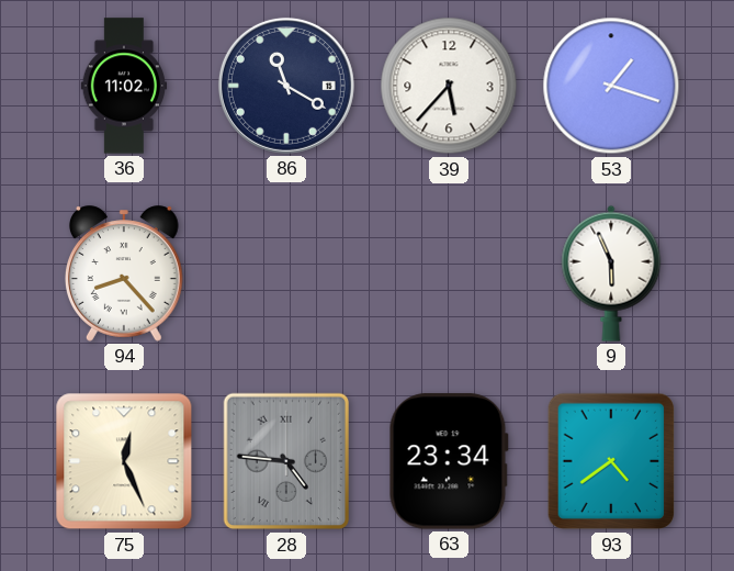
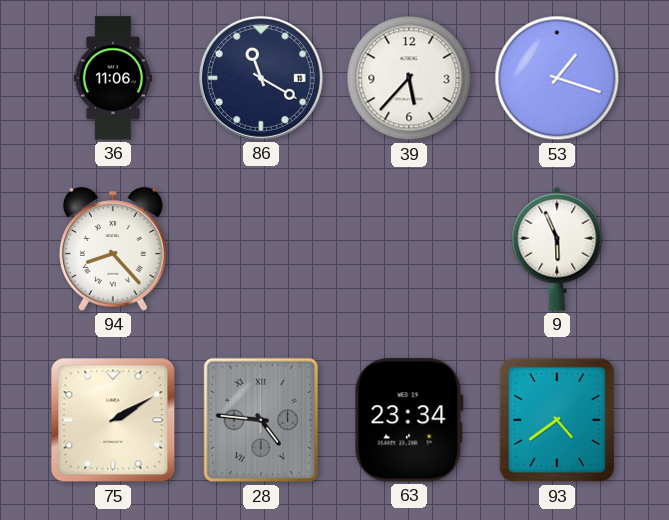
36: 11:02 -> 11:06 (113, 78)
75: 12:26 -> 2:10 (113, 420)
